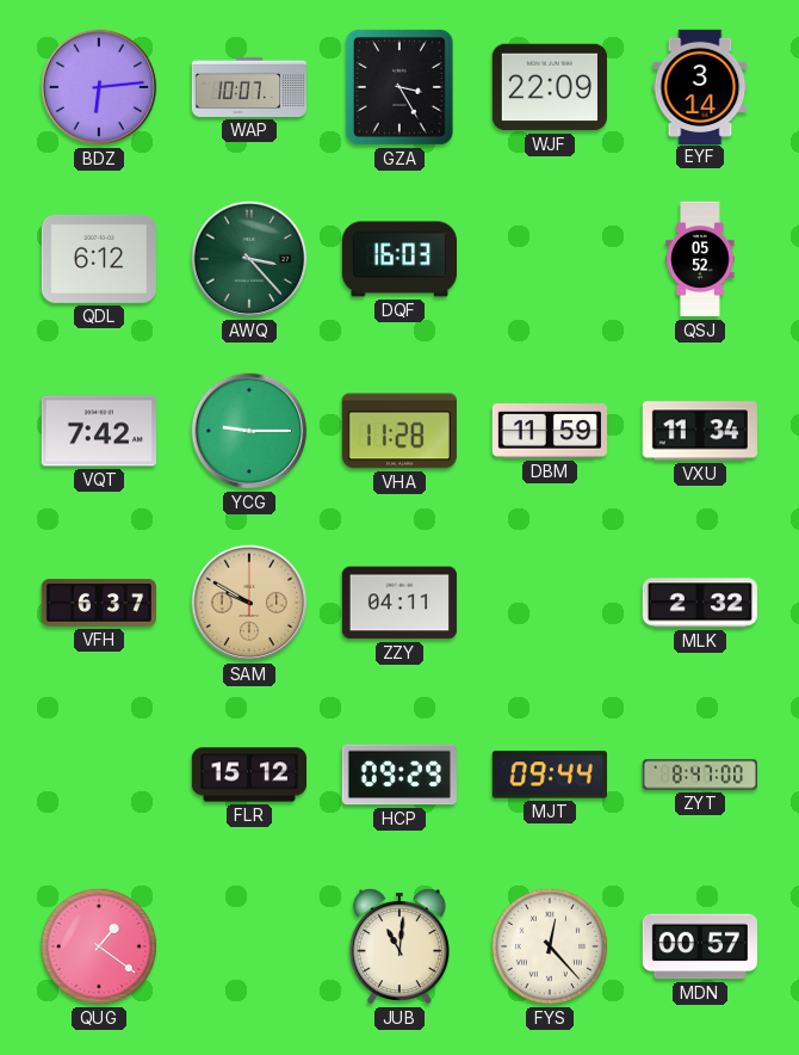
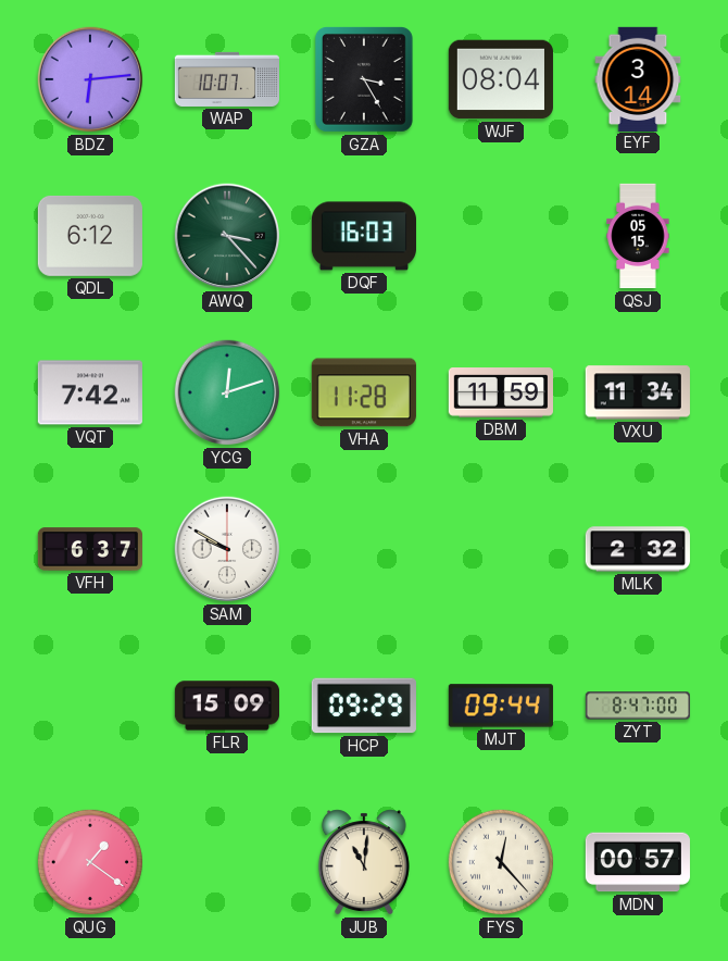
WJF: 22:09 -> 08:04 (501, 79)
QSJ: 05:52 -> 05:15 (638, 236)
YCG: 9:15 -> 12:12 (227, 392)
SAM dial: champagne -> white (227, 549)
ZZY: 04:11 -> none (399, 603)
FLR: 15:12 -> 15:09 (226, 706)
